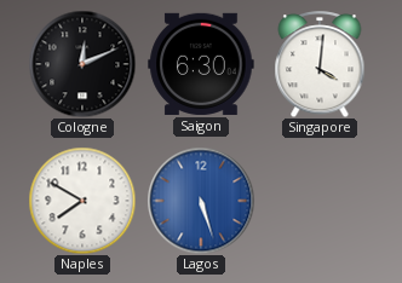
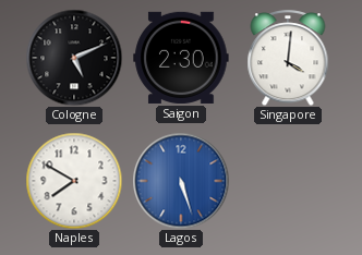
Cologne: 12:11 -> 5:11 (74, 58)
Saigon: 6:30 -> 2:30 (181, 58)
